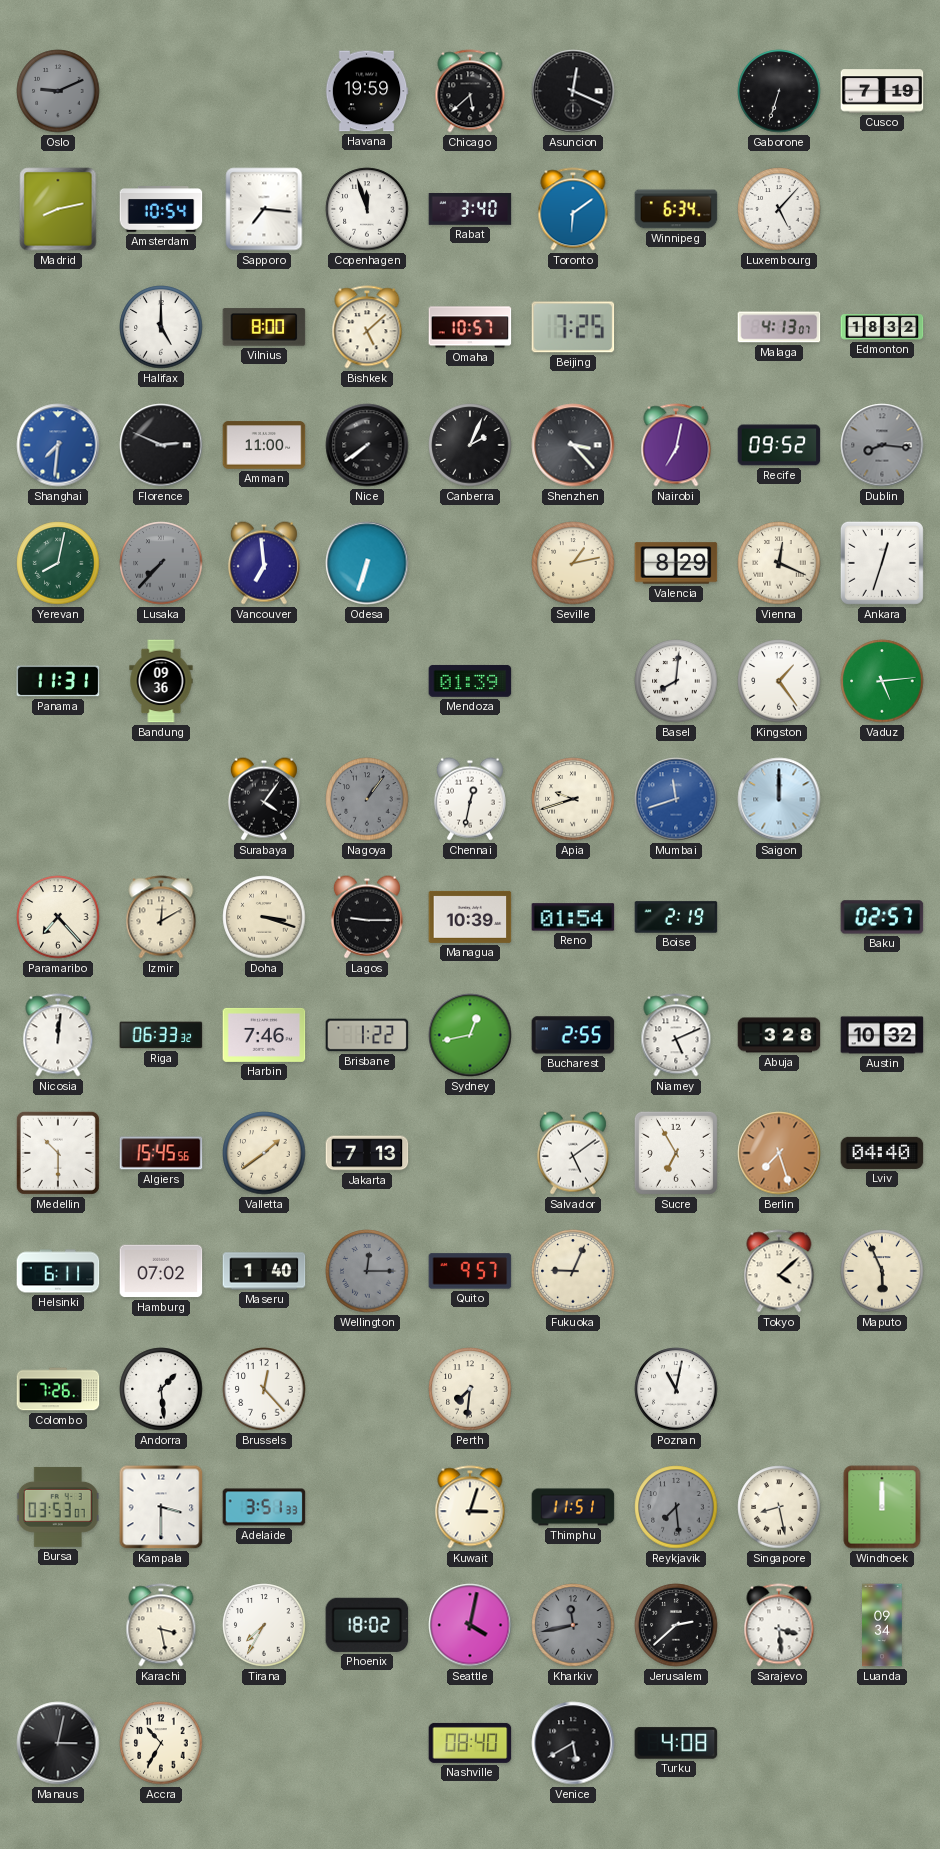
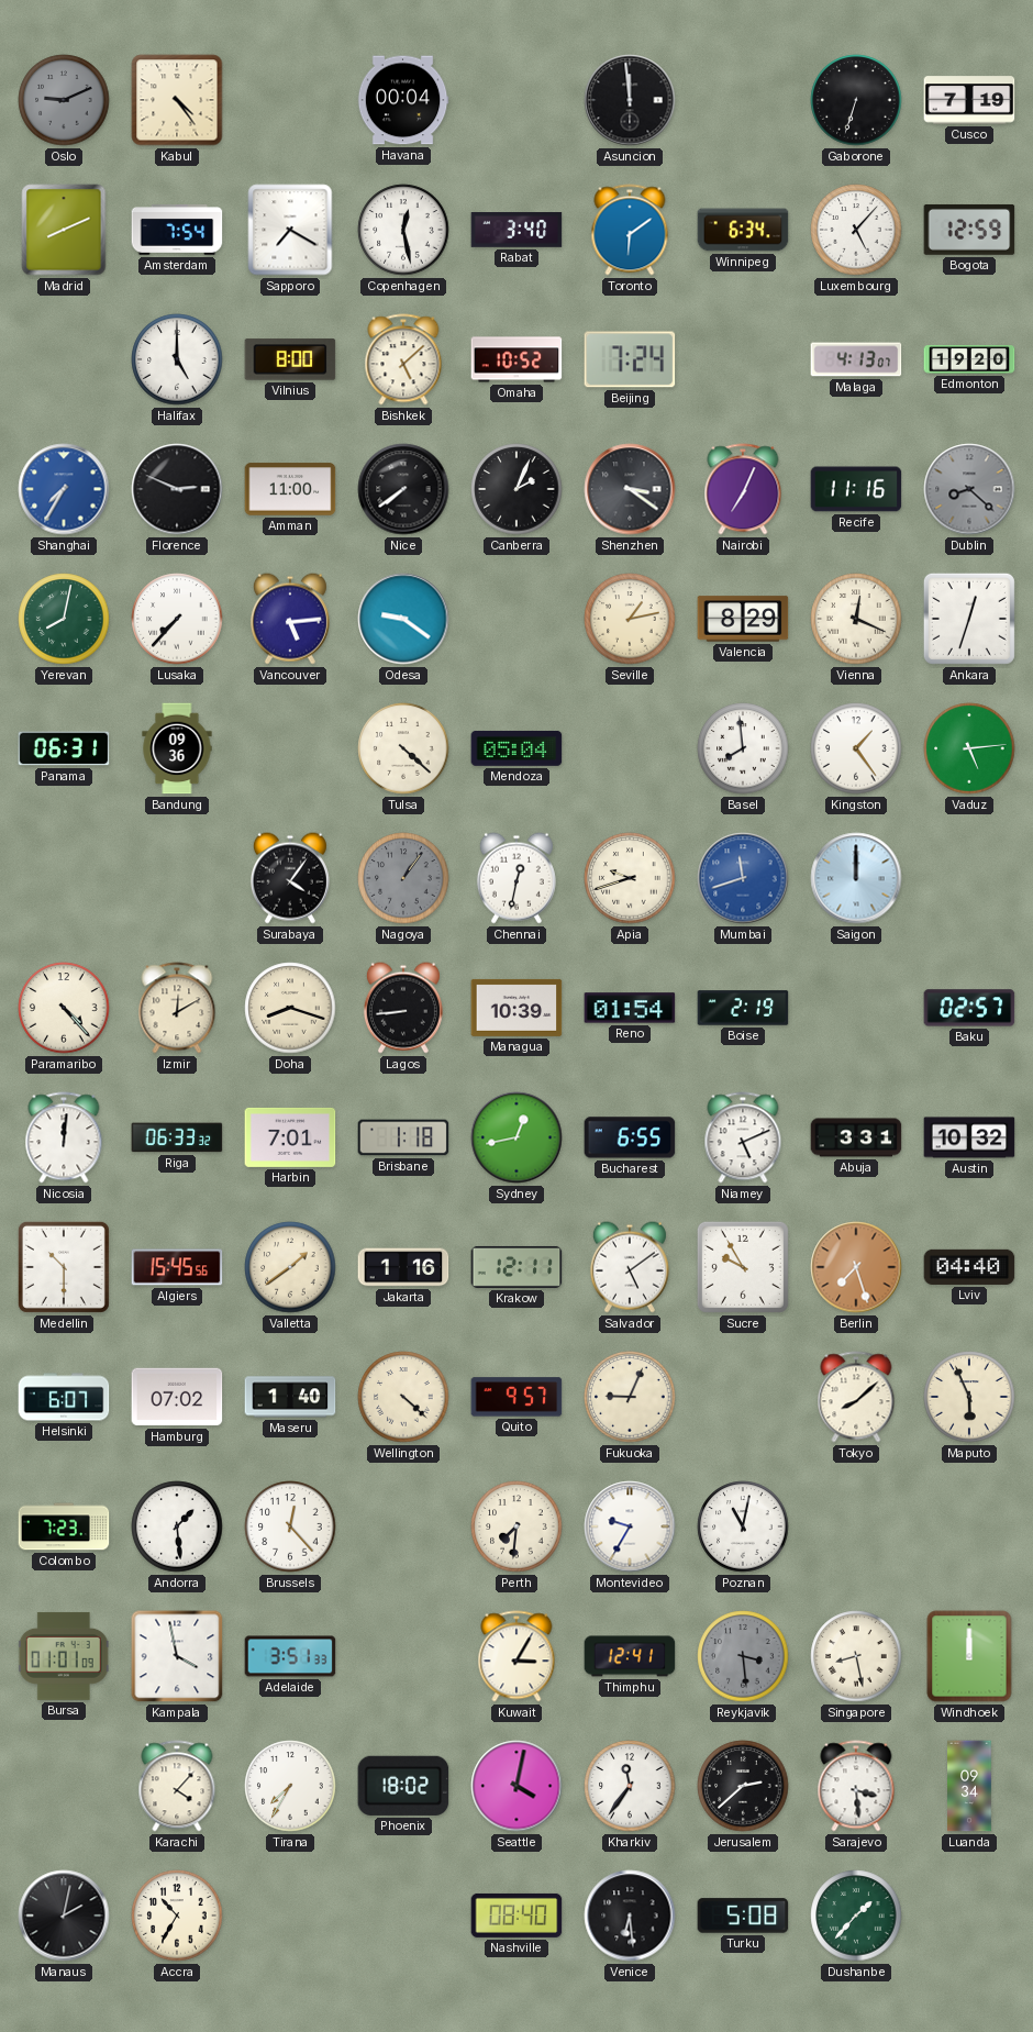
Kabul: none -> 4:24 (177, 100)
Havana: 19:59 -> 00:04 (403, 100)
Chicago: 5:38 -> none (470, 91)
Asuncion: 12:19 -> 11:59 (630, 100)
Madrid: 8:13 -> 8:11 (64, 230)
Amsterdam: 10:54 -> 7:54 (177, 231)
Sapporo: 7:16 -> 7:20 (290, 230)
Copenhagen: 11:57 -> 12:28 (403, 230)
Bogota: none -> 12:59 (969, 230)
Omaha: 10:57 -> 10:52 (516, 359)
Beijing: 7:25 -> 7:24 (630, 359)
Edmonton: 18:32 -> 19:20 (969, 359)
Shanghai: 7:31 -> 7:35 (64, 489)
Shenzhen: 3:23 -> 3:21 (630, 489)
Nairobi: 7:02 -> 7:04 (743, 489)
Recife: 09:52 -> 11:16 (856, 489)
Dublin: 8:16 -> 8:22 (969, 489)
Lusaka dial: grey -> white (177, 619)
Vancouver: 6:59 -> 5:14 (290, 619)
Odesa: 6:33 -> 9:21 (403, 619)
Panama: 11:31 -> 06:31 (64, 748)
Tulsa: none -> 4:22 (403, 748)
Mendoza: 01:39 -> 05:04 (516, 748)
Basel: 8:01 -> 7:59 (743, 748)
Paramaribo: 7:23 -> 4:23 (64, 1008)
Doha: 3:18 -> 8:18 (290, 1008)
Lagos: 9:15 -> 8:44 (403, 1008)
Harbin: 7:46 -> 7:01 (290, 1137)
Brisbane: 1:22 -> 1:18 (403, 1137)
Bucharest: 2:55 -> 6:55 (630, 1137)
Abuja: 3:28 -> 3:31 (856, 1137)
Jakarta: 7:13 -> 1:16 (403, 1267)
Krakow: none -> 12:11 (516, 1267)
Sucre: 6:55 -> 9:55 (743, 1267)
Helsinki: 6:11 -> 6:07 (64, 1397)
Wellington: 12:15 -> 4:22 (403, 1397)
Wellington dial: grey -> cream (403, 1397)
Tokyo: 4:08 -> 8:08 (856, 1397)
Colombo: 7:26 -> 7:23 (64, 1526)
Montevideo: none -> 9:35 (630, 1526)
Bursa: 03:53 -> 01:01 (64, 1656)
Kampala: 3:30 -> 3:58 (177, 1656)
Kuwait: 3:03 -> 3:05 (516, 1656)
Thimphu: 11:51 -> 12:41 (630, 1656)
Reykjavik: 7:29 -> 3:29 (743, 1656)
Karachi: 3:28 -> 4:07 (177, 1786)
Kharkiv: 11:43 -> 11:36 (630, 1786)
Kharkiv dial: grey -> white (630, 1786)
Manaus: 3:02 -> 2:02 (64, 1916)
Venice: 5:40 -> 6:29 (630, 1916)
Turku: 4:08 -> 5:08 (743, 1916)
Dushanbe: none -> 1:37 (856, 1916)
